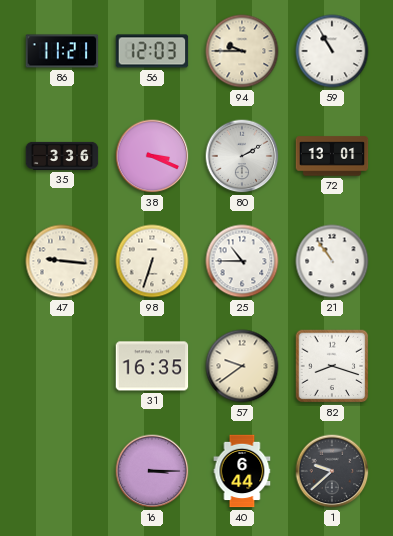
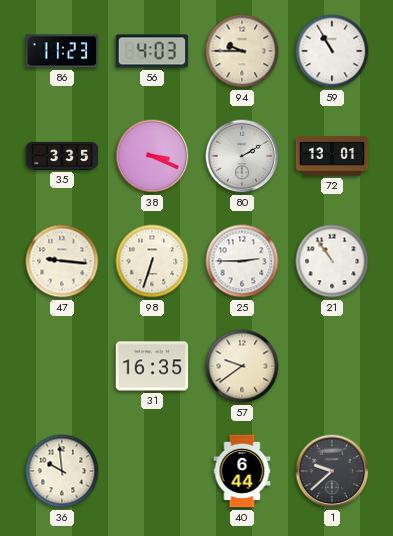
86: 11:21 -> 11:23 (62, 51)
56: 12:03 -> 4:03 (152, 51)
35: 3:36 -> 3:35 (62, 156)
25: 10:45 -> 2:45 (242, 261)
82: 8:18 -> none (332, 366)
36: none -> 9:59 (62, 471)
16: 3:15 -> none (152, 471)
